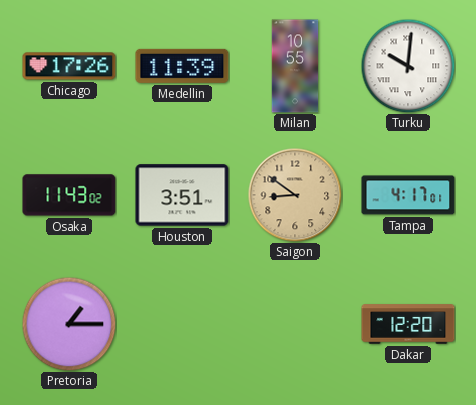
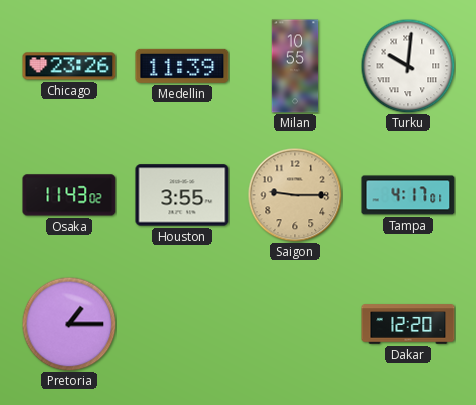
Chicago: 17:26 -> 23:26 (69, 66)
Houston: 3:51 -> 3:55 (182, 195)
Saigon: 8:51 -> 9:15 (295, 195)
